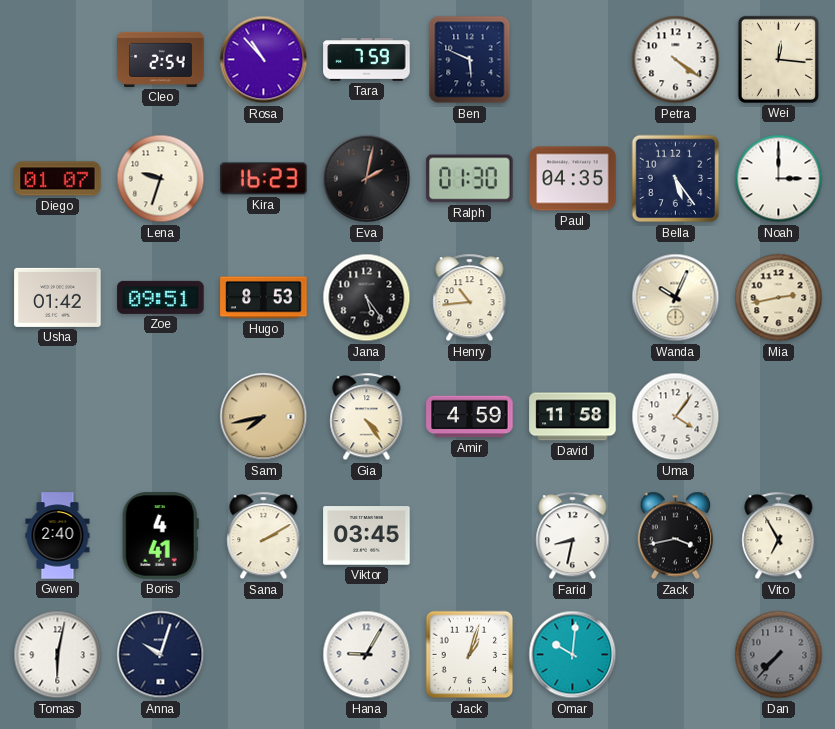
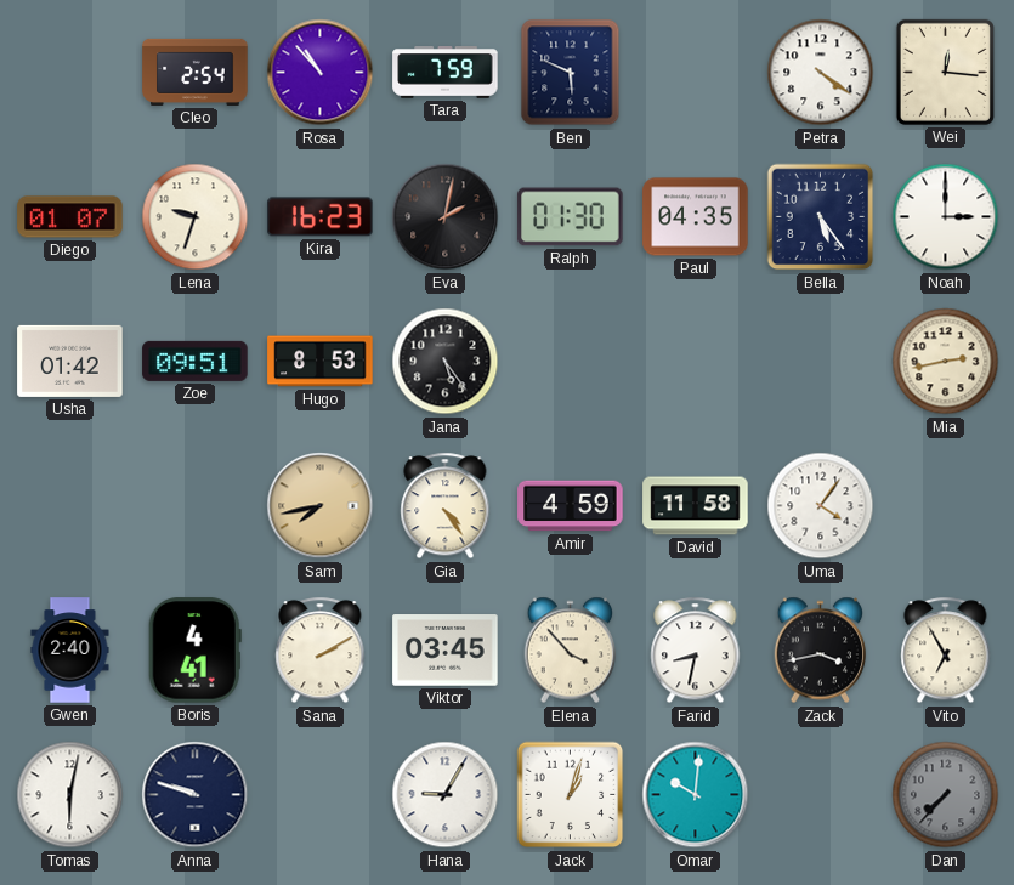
Henry: 10:44 -> none (470, 298)
Wanda: 10:04 -> none (676, 298)
Elena: none -> 3:53 (571, 651)
Anna: 10:03 -> 9:48 (196, 795)
